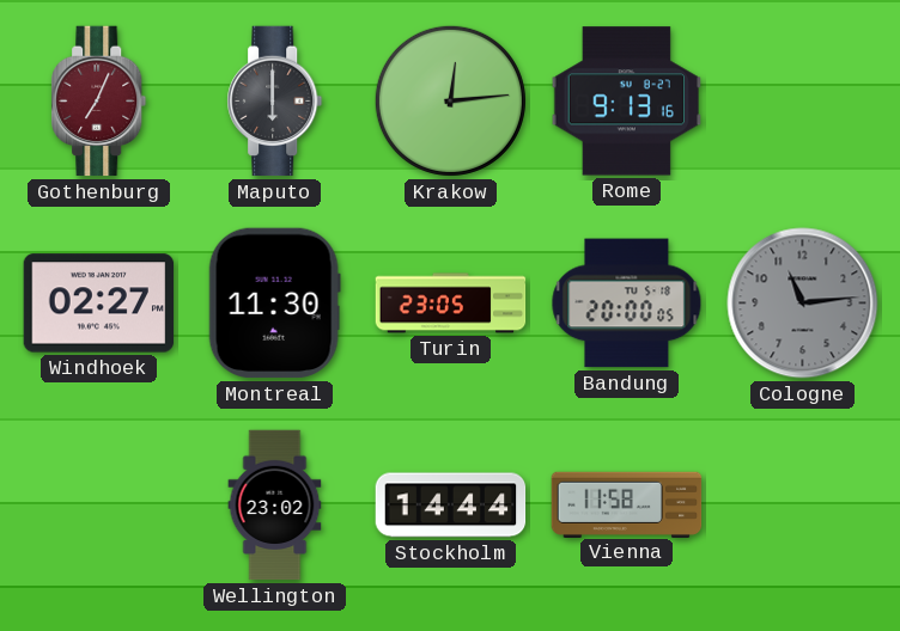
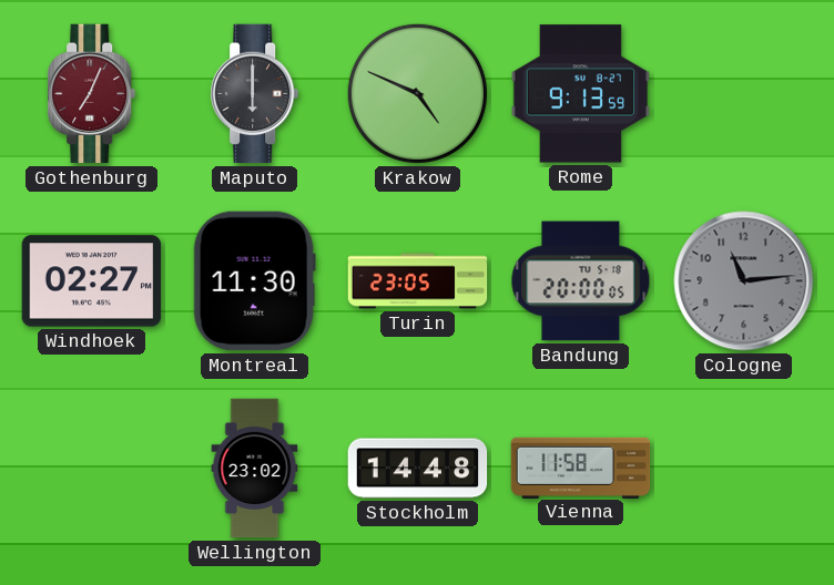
Krakow: 12:14 -> 4:49 (417, 93)
Rome: 9:13:16 -> 9:13:59 (580, 94)
Stockholm: 14:44 -> 14:48 (418, 469)
